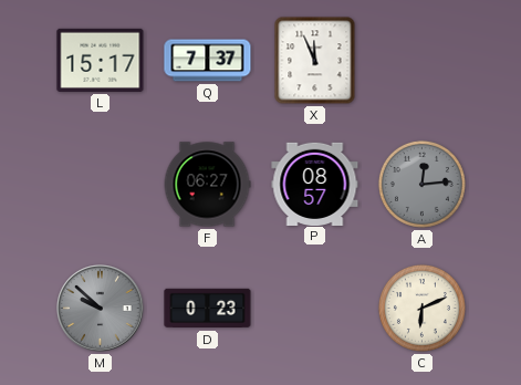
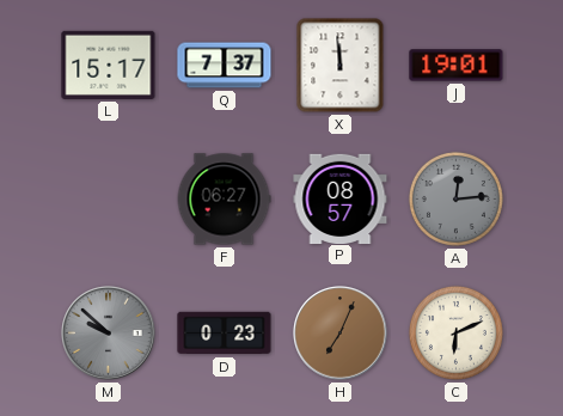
X: 11:56 -> 11:59 (341, 66)
J: none -> 19:01 (457, 66)
H: none -> 7:04 (341, 334)
